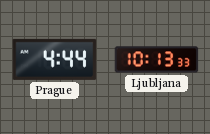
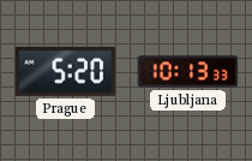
Prague: 4:44 -> 5:20 (66, 71)
